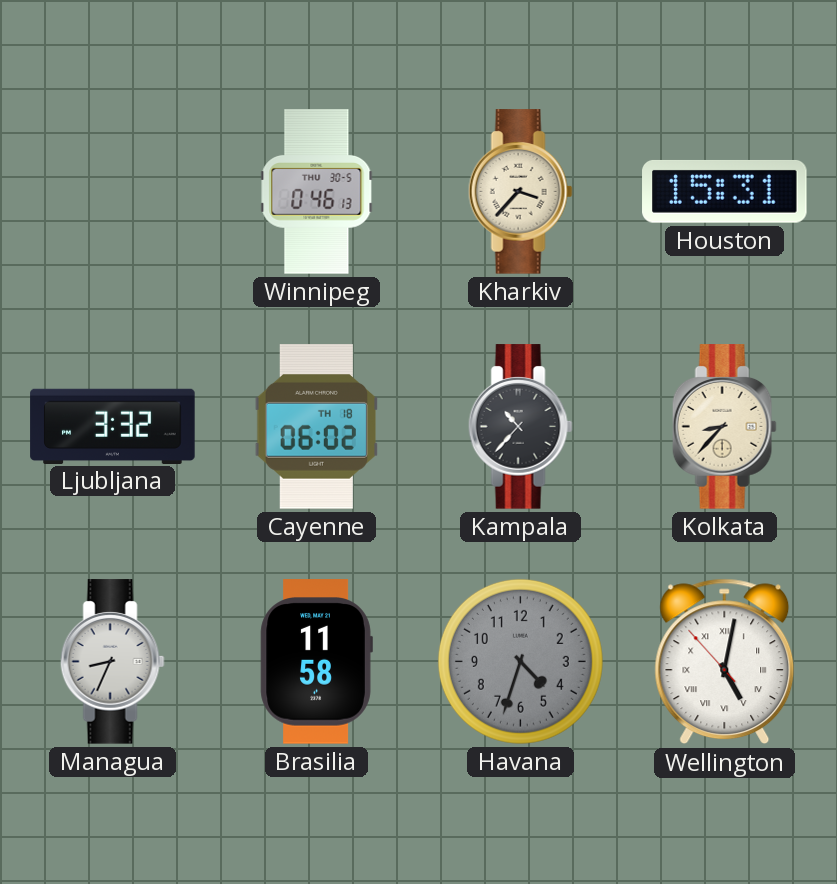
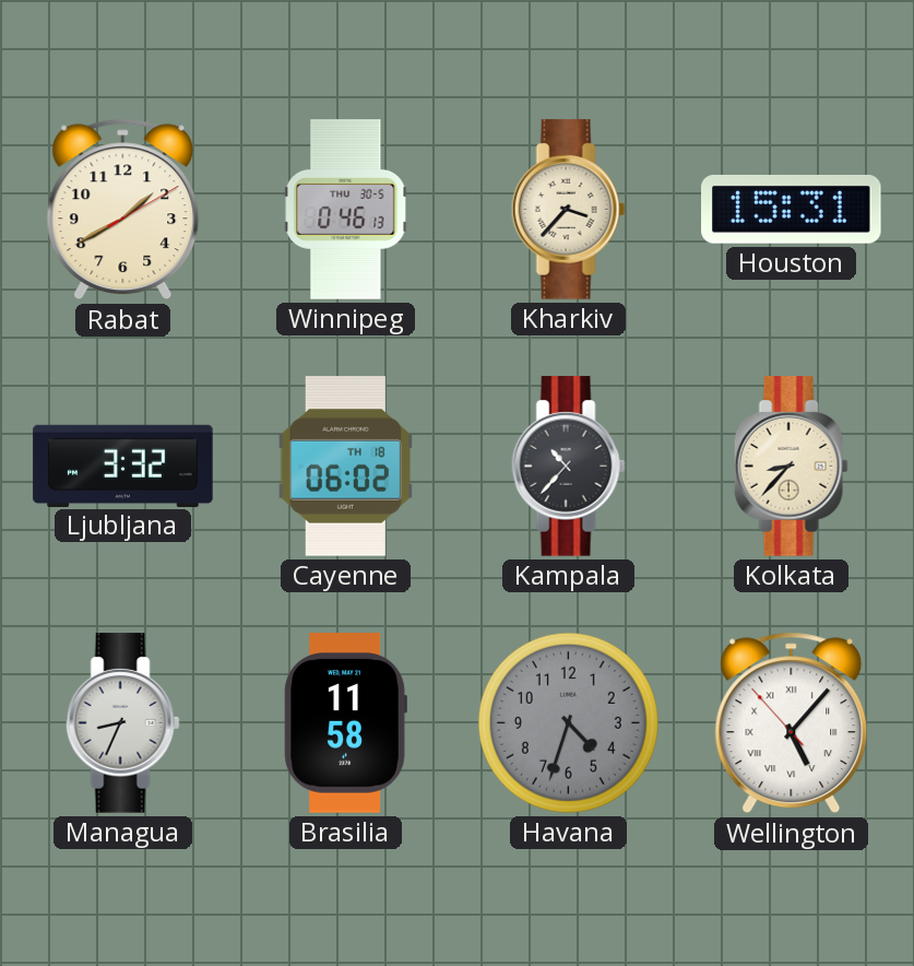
Rabat: none -> 1:40 (123, 210)
Wellington: 5:01 -> 5:06 (792, 723)
